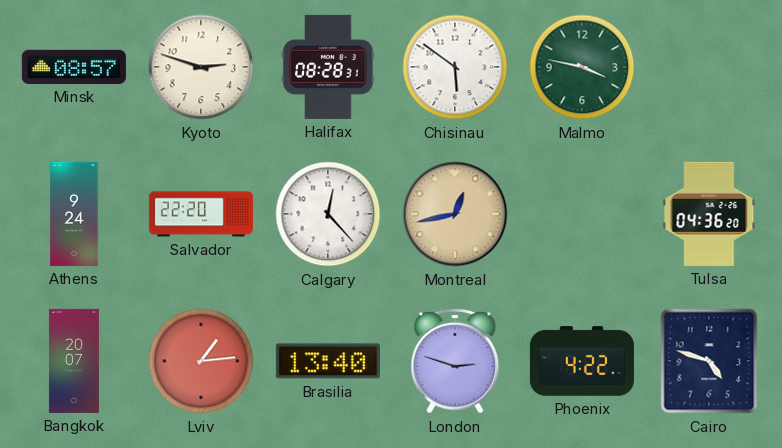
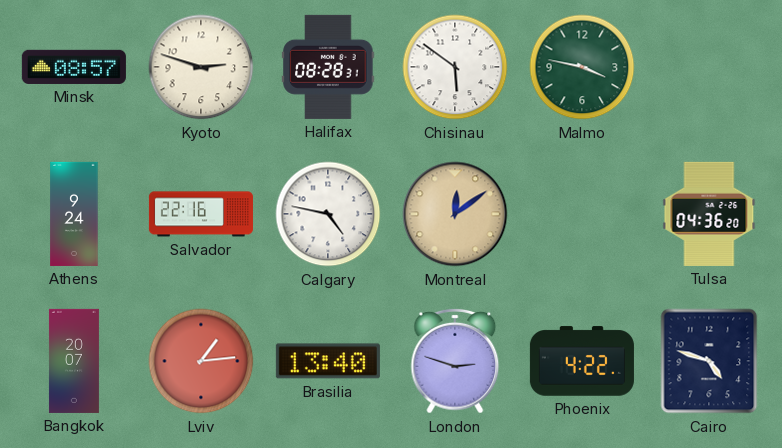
Salvador: 22:20 -> 22:16 (201, 214)
Calgary: 12:23 -> 4:47 (328, 214)
Montreal: 12:43 -> 12:09 (455, 214)
